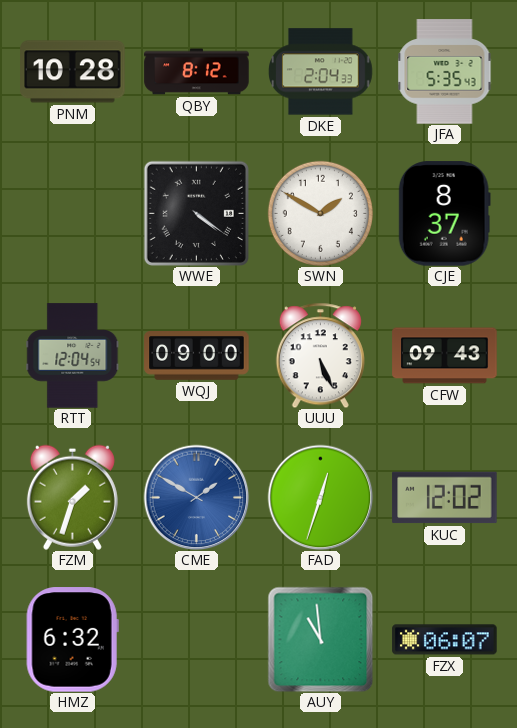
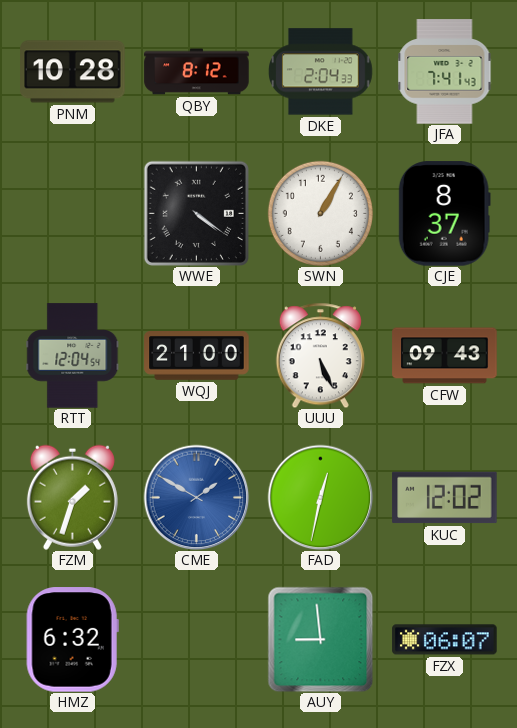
JFA: 5:35 -> 7:41 (445, 72)
SWN: 1:50 -> 1:05 (320, 213)
WQJ: 09:00 -> 21:00 (197, 356)
FAD: 12:33 -> 12:32 (320, 497)
AUY: 10:59 -> 8:59 (320, 639)
